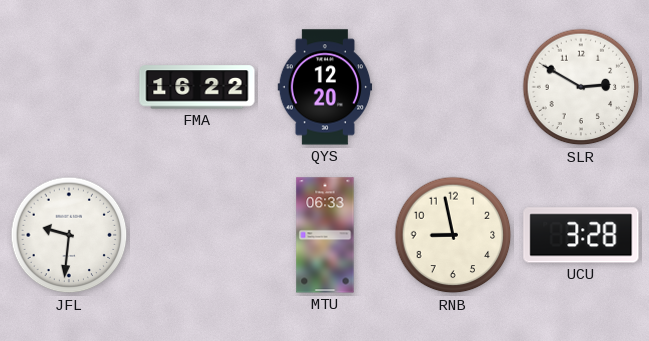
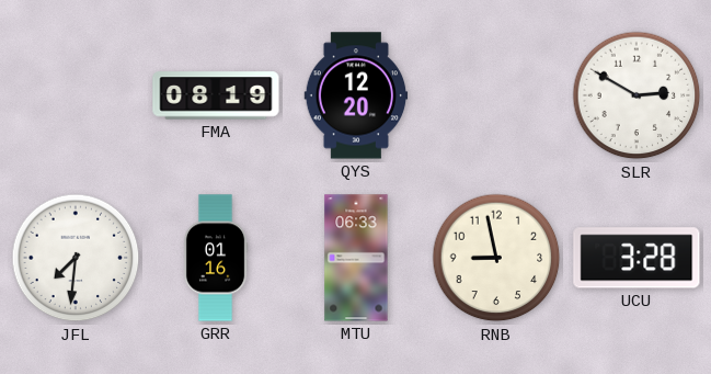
FMA: 16:22 -> 08:19 (216, 95)
JFL: 9:31 -> 7:31 (76, 258)
GRR: none -> 01:16 (216, 258)
